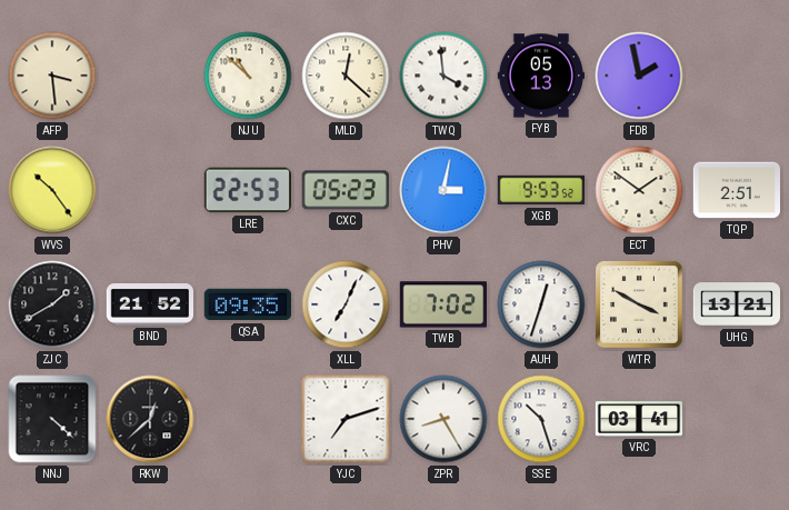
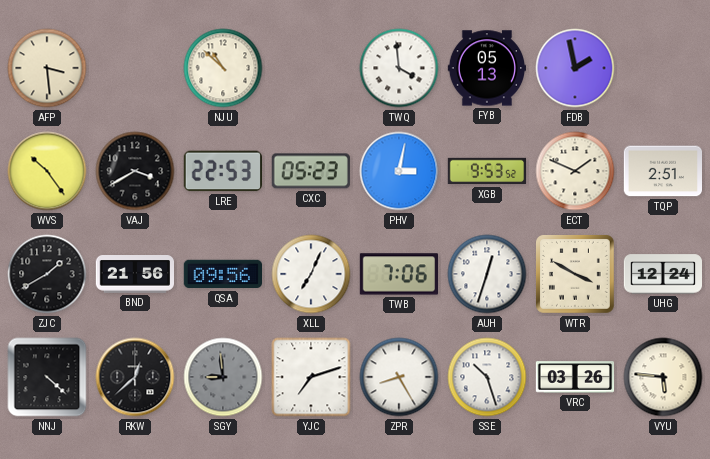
MLD: 12:22 -> none (346, 76)
VAJ: none -> 3:40 (135, 171)
ECT: 1:51 -> 1:49 (575, 171)
BND: 21:52 -> 21:56 (134, 274)
QSA: 09:35 -> 09:56 (222, 274)
TWB: 7:02 -> 7:06 (398, 274)
UHG: 13:21 -> 12:24 (662, 274)
SGY: none -> 8:59 (223, 377)
VRC: 03:41 -> 03:26 (575, 377)
VYU: none -> 5:46 (663, 377)
